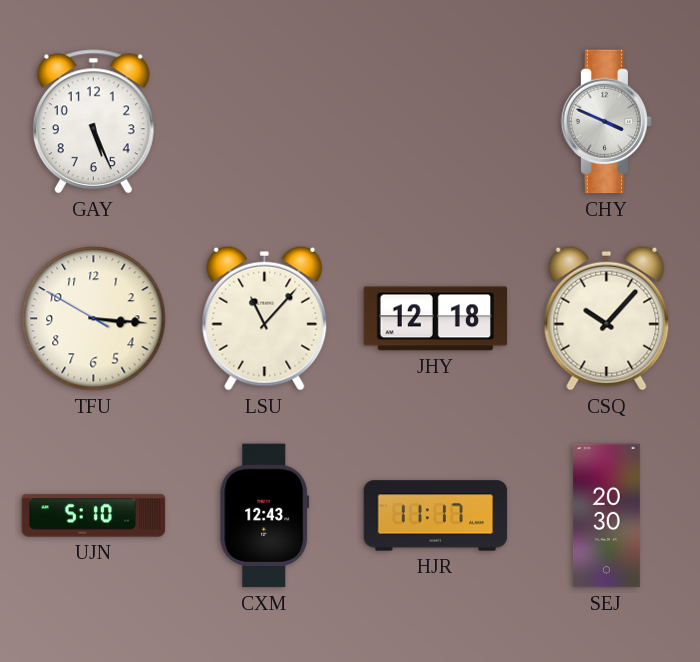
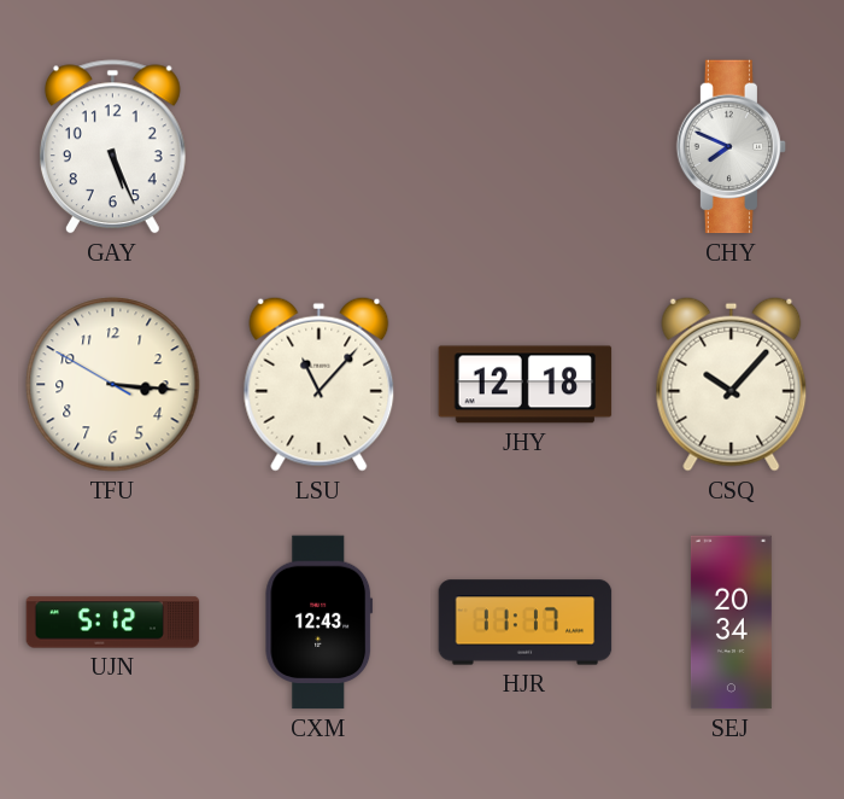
CHY: 3:49 -> 7:49 (732, 147)
UJN: 5:10 -> 5:12 (113, 623)
SEJ: 20:30 -> 20:34 (731, 623)
